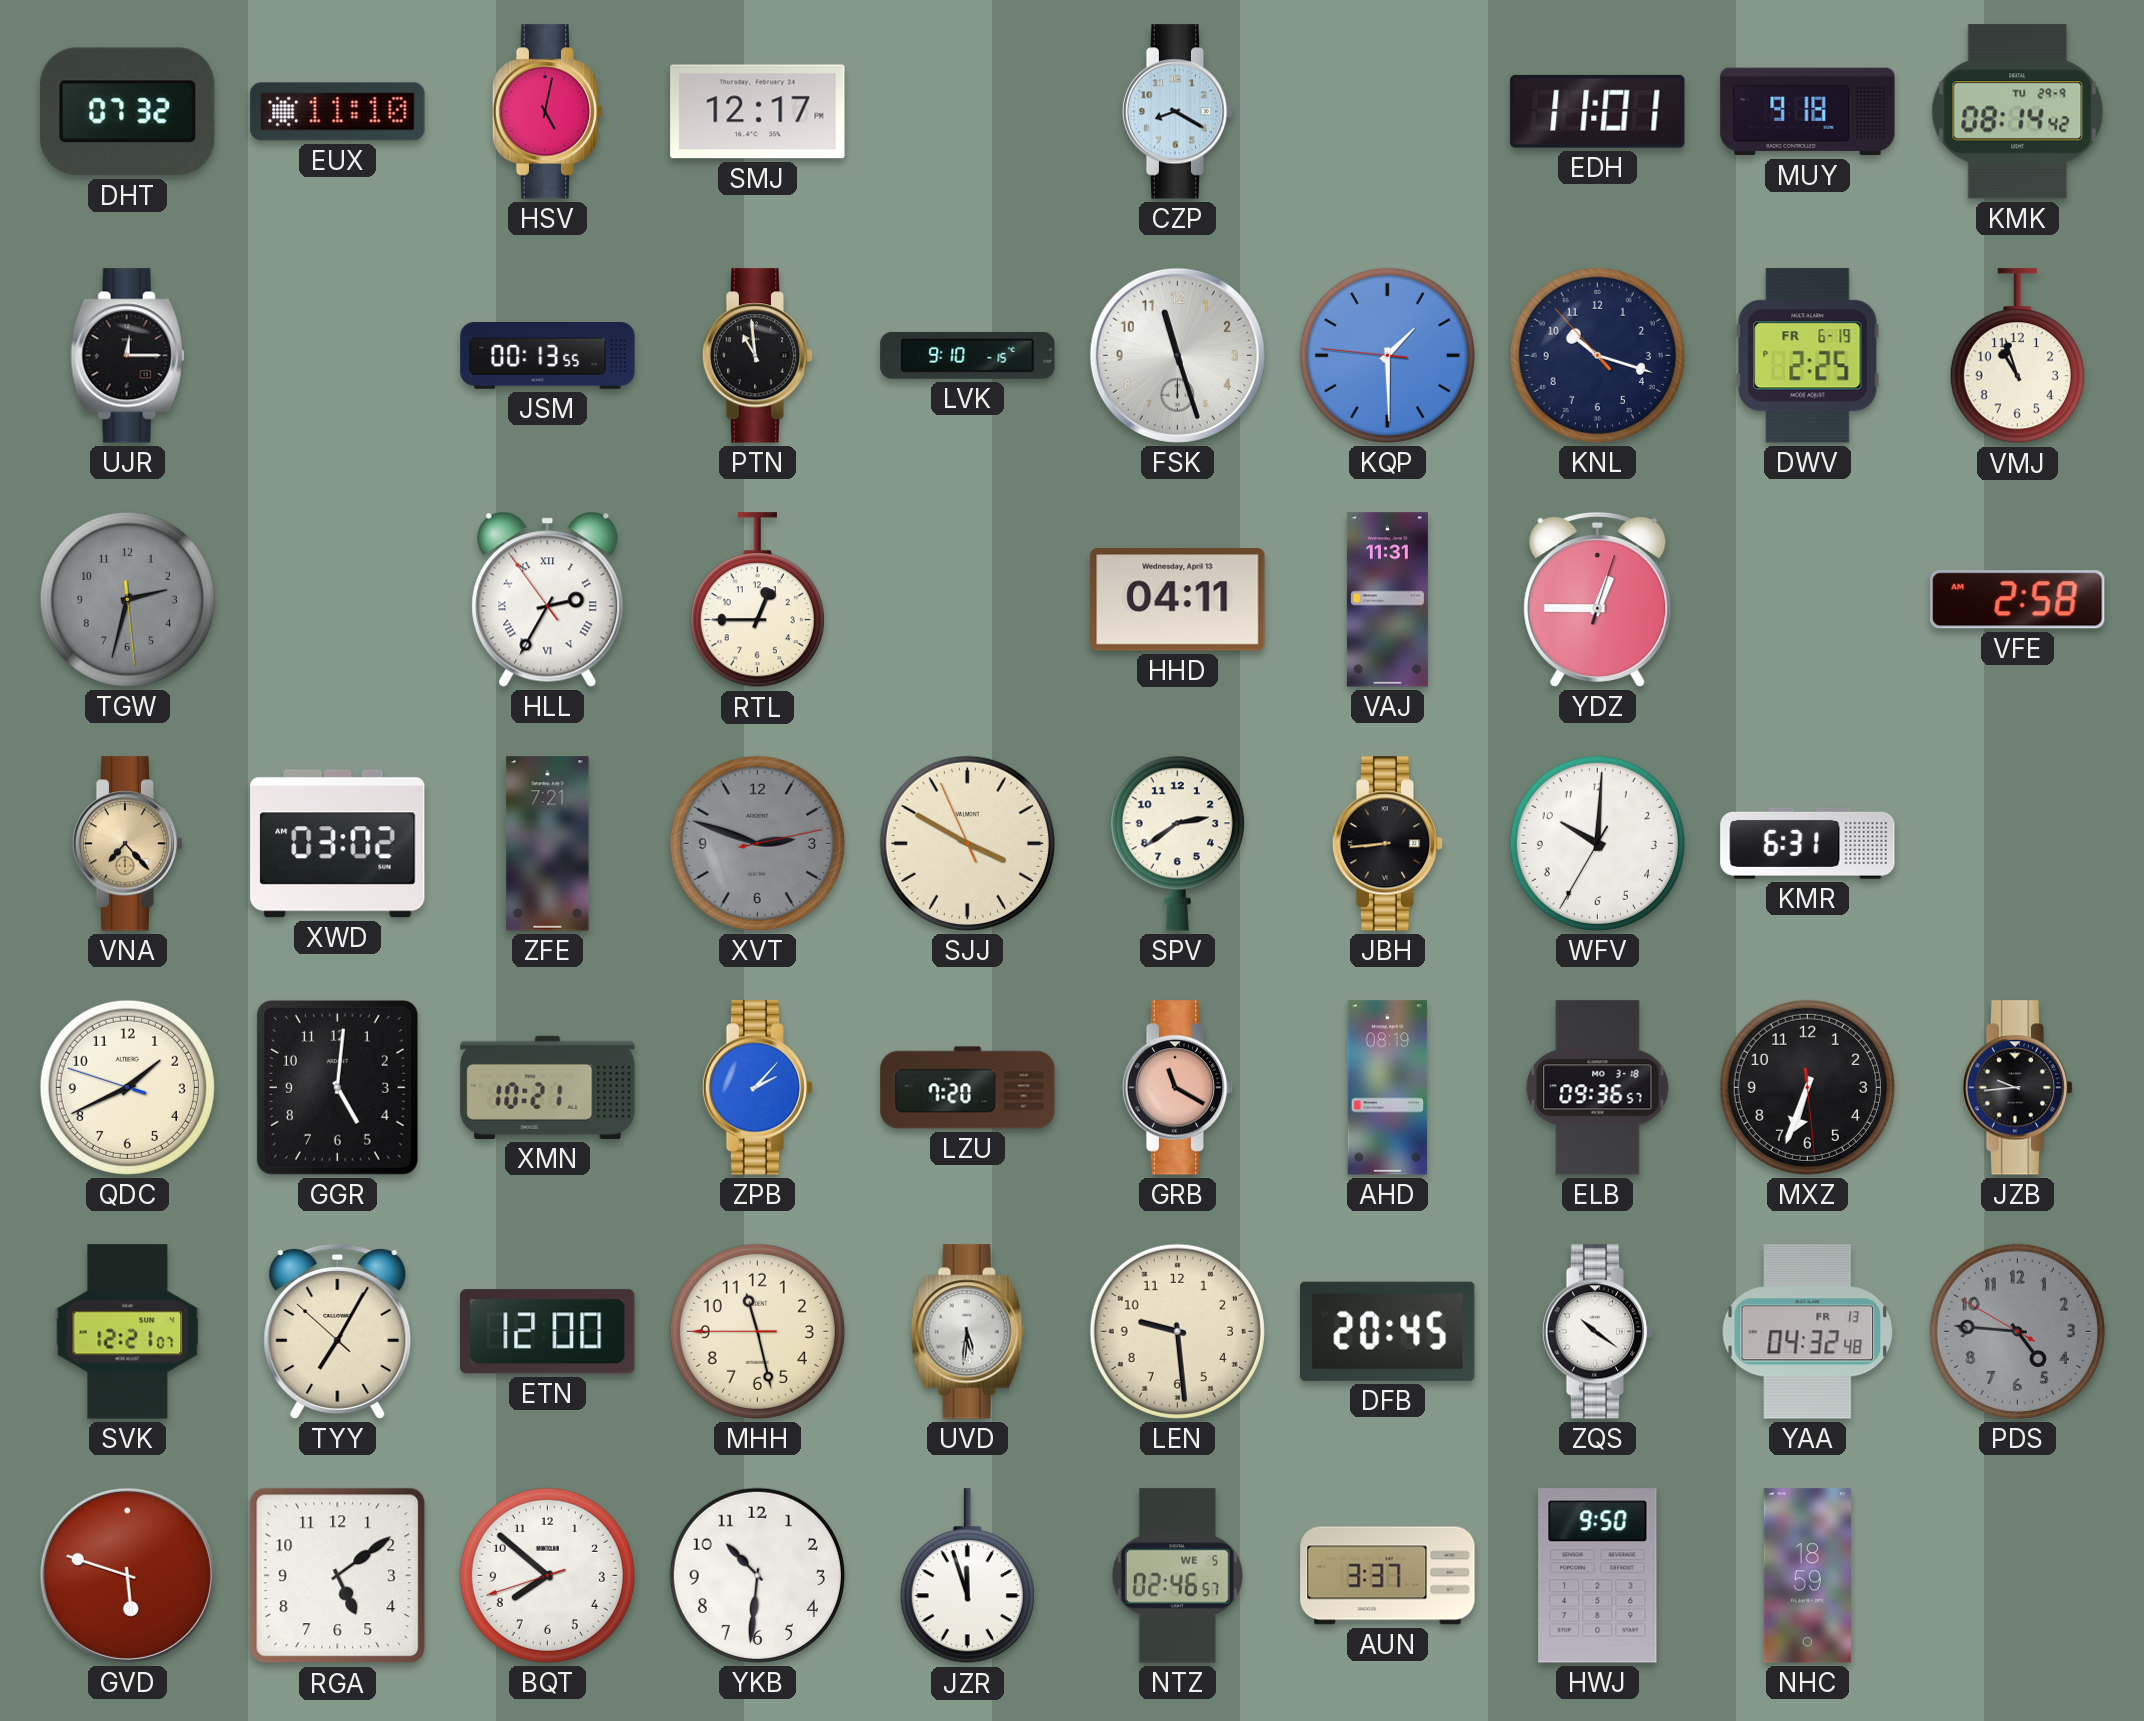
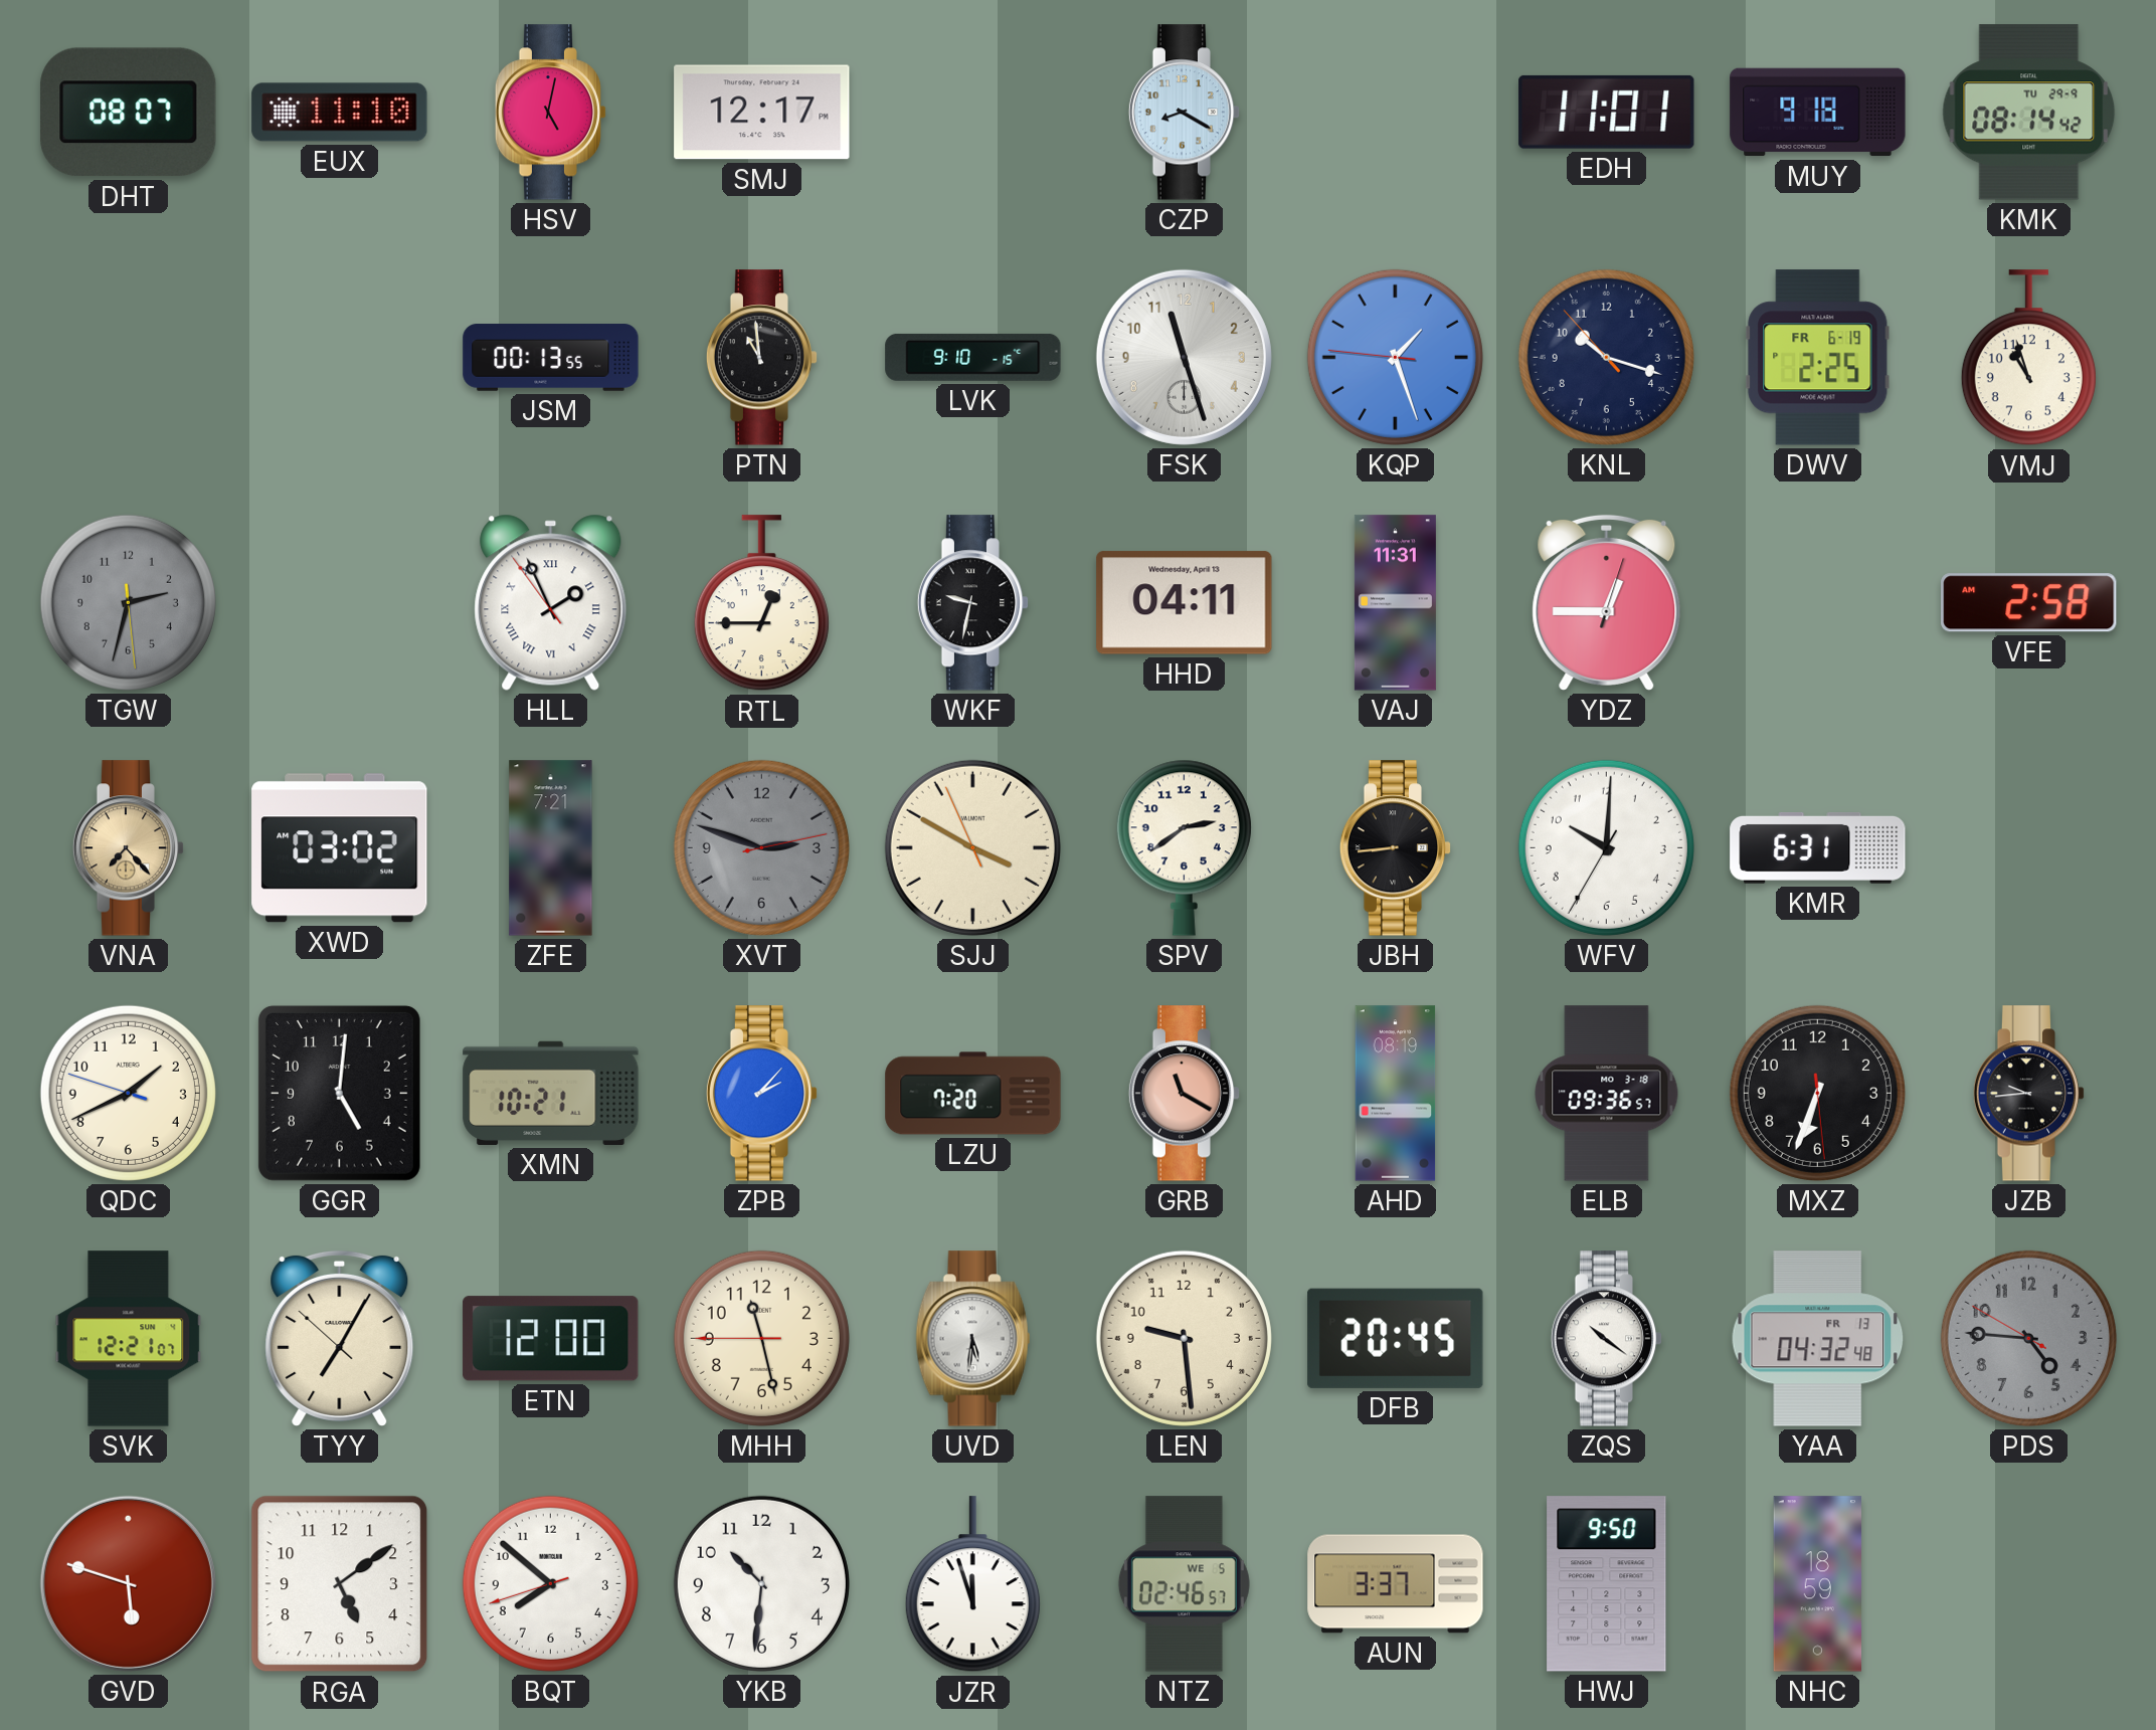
DHT: 07:32 -> 08:07 (129, 113)
UJR: 12:15 -> none (128, 356)
KQP: 1:29 -> 1:26 (1395, 357)
HLL: 2:34 -> 1:55 (551, 602)
WKF: none -> 9:32 (973, 603)
